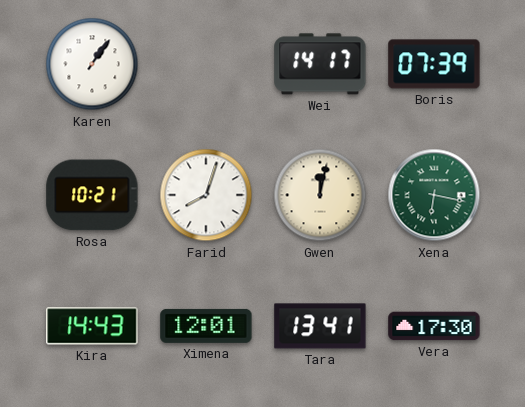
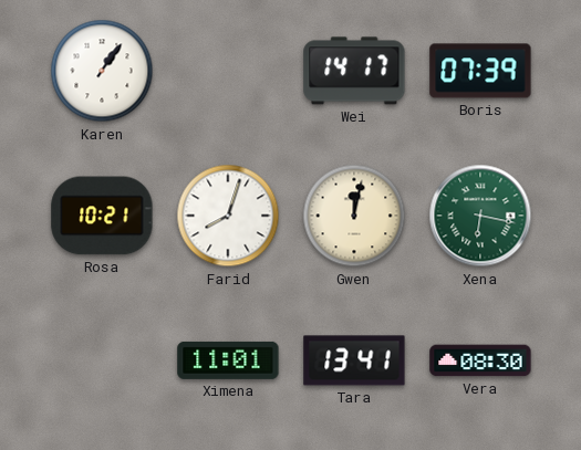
Kira: 14:43 -> none (92, 326)
Ximena: 12:01 -> 11:01 (228, 360)
Vera: 17:30 -> 08:30 (480, 360)
